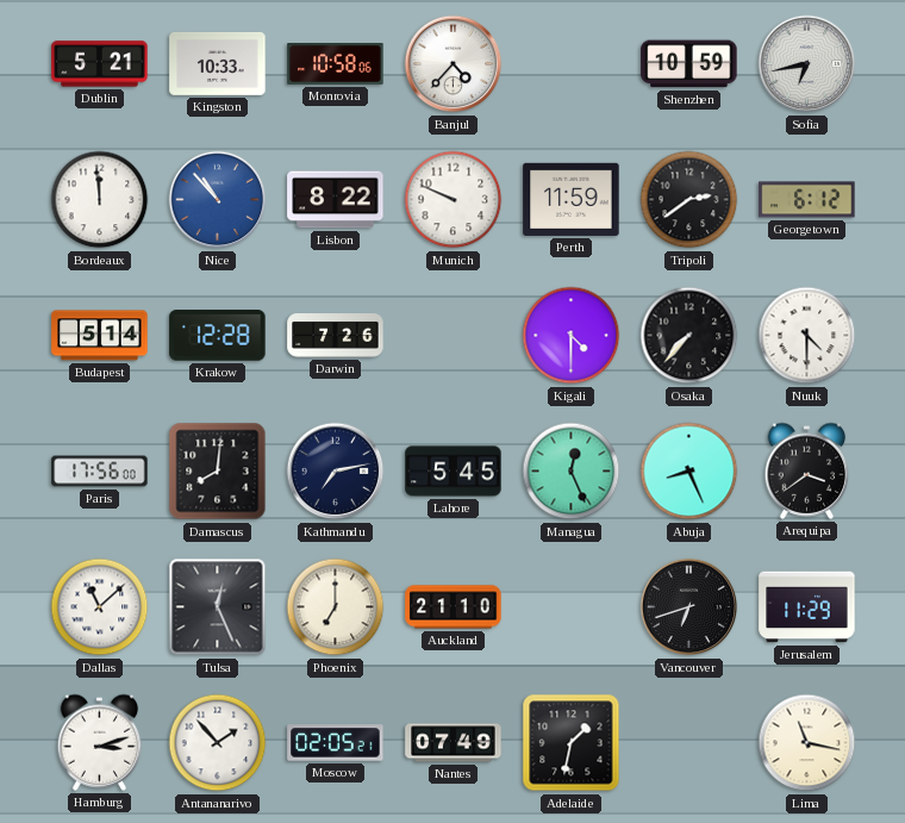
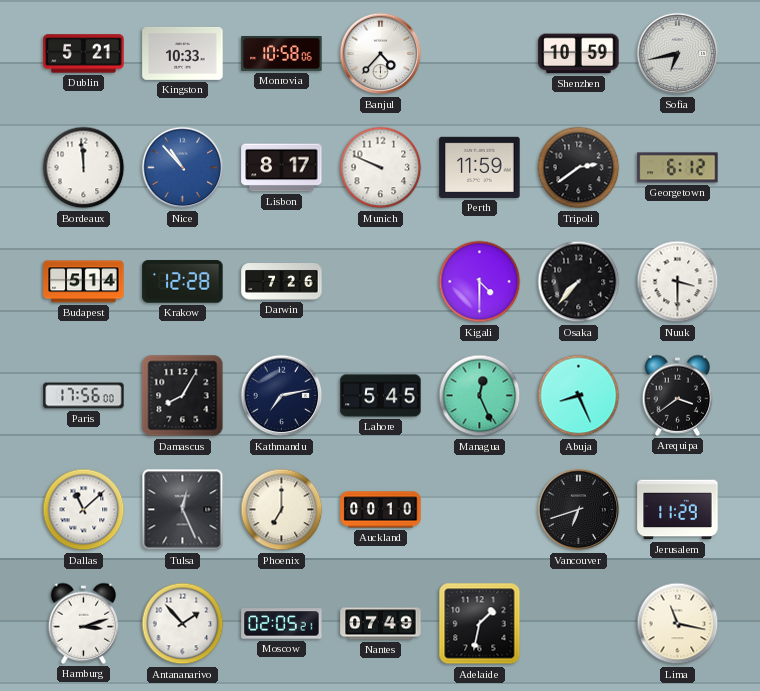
Lisbon: 8:22 -> 8:17 (282, 168)
Nuuk: 4:30 -> 3:30 (678, 282)
Damascus: 8:01 -> 8:05 (183, 396)
Auckland: 21:10 -> 00:10 (381, 510)
